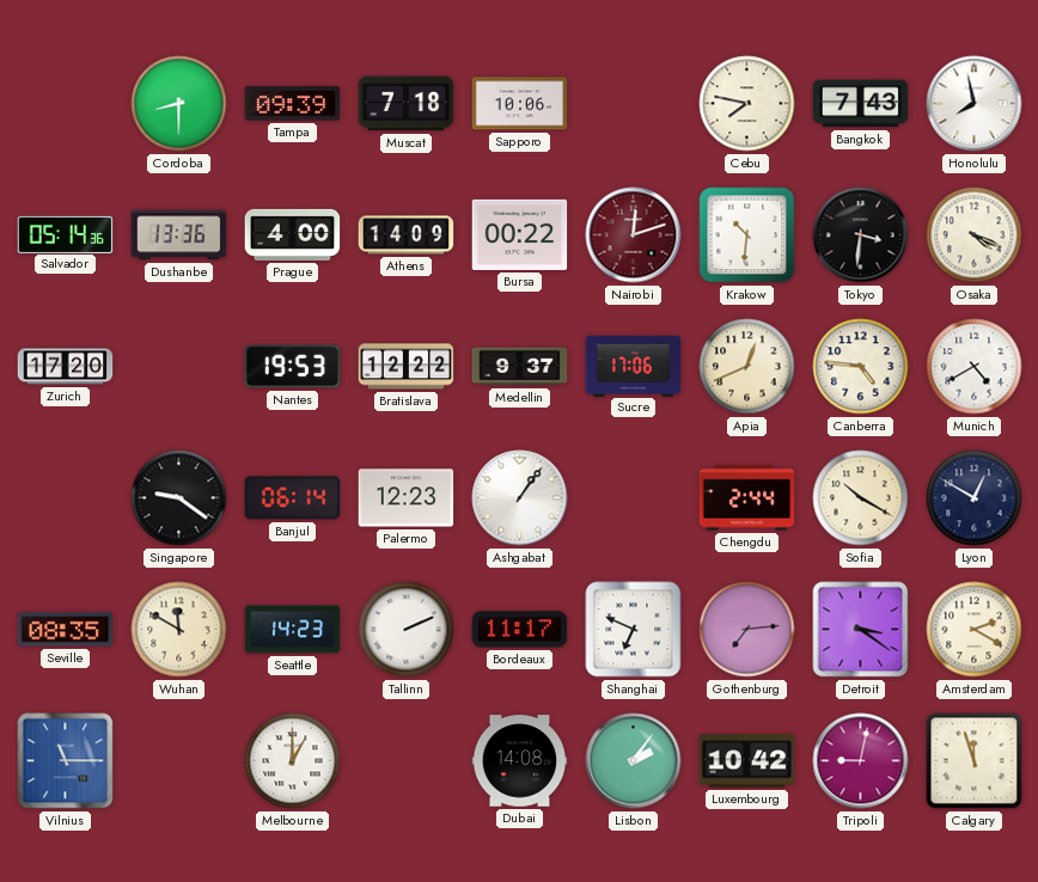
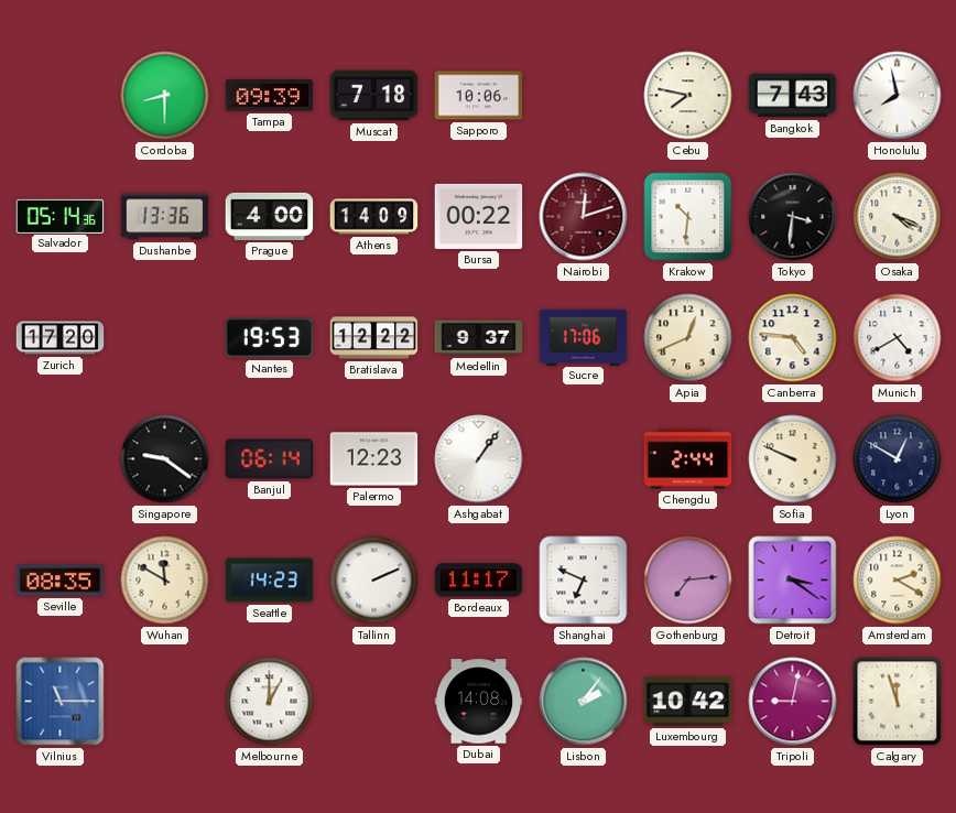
Sofia: 10:20 -> 9:49 (793, 459)
